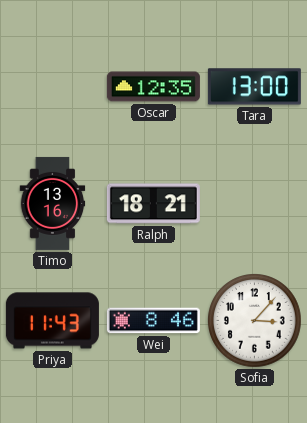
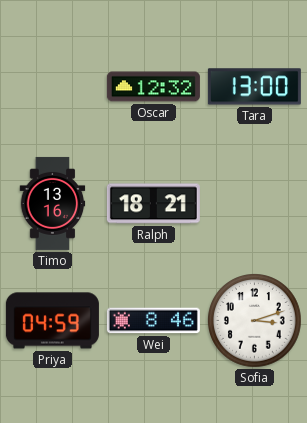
Oscar: 12:35 -> 12:32 (153, 87)
Priya: 11:43 -> 04:59 (52, 321)
Sofia: 3:07 -> 3:12 (255, 321)
